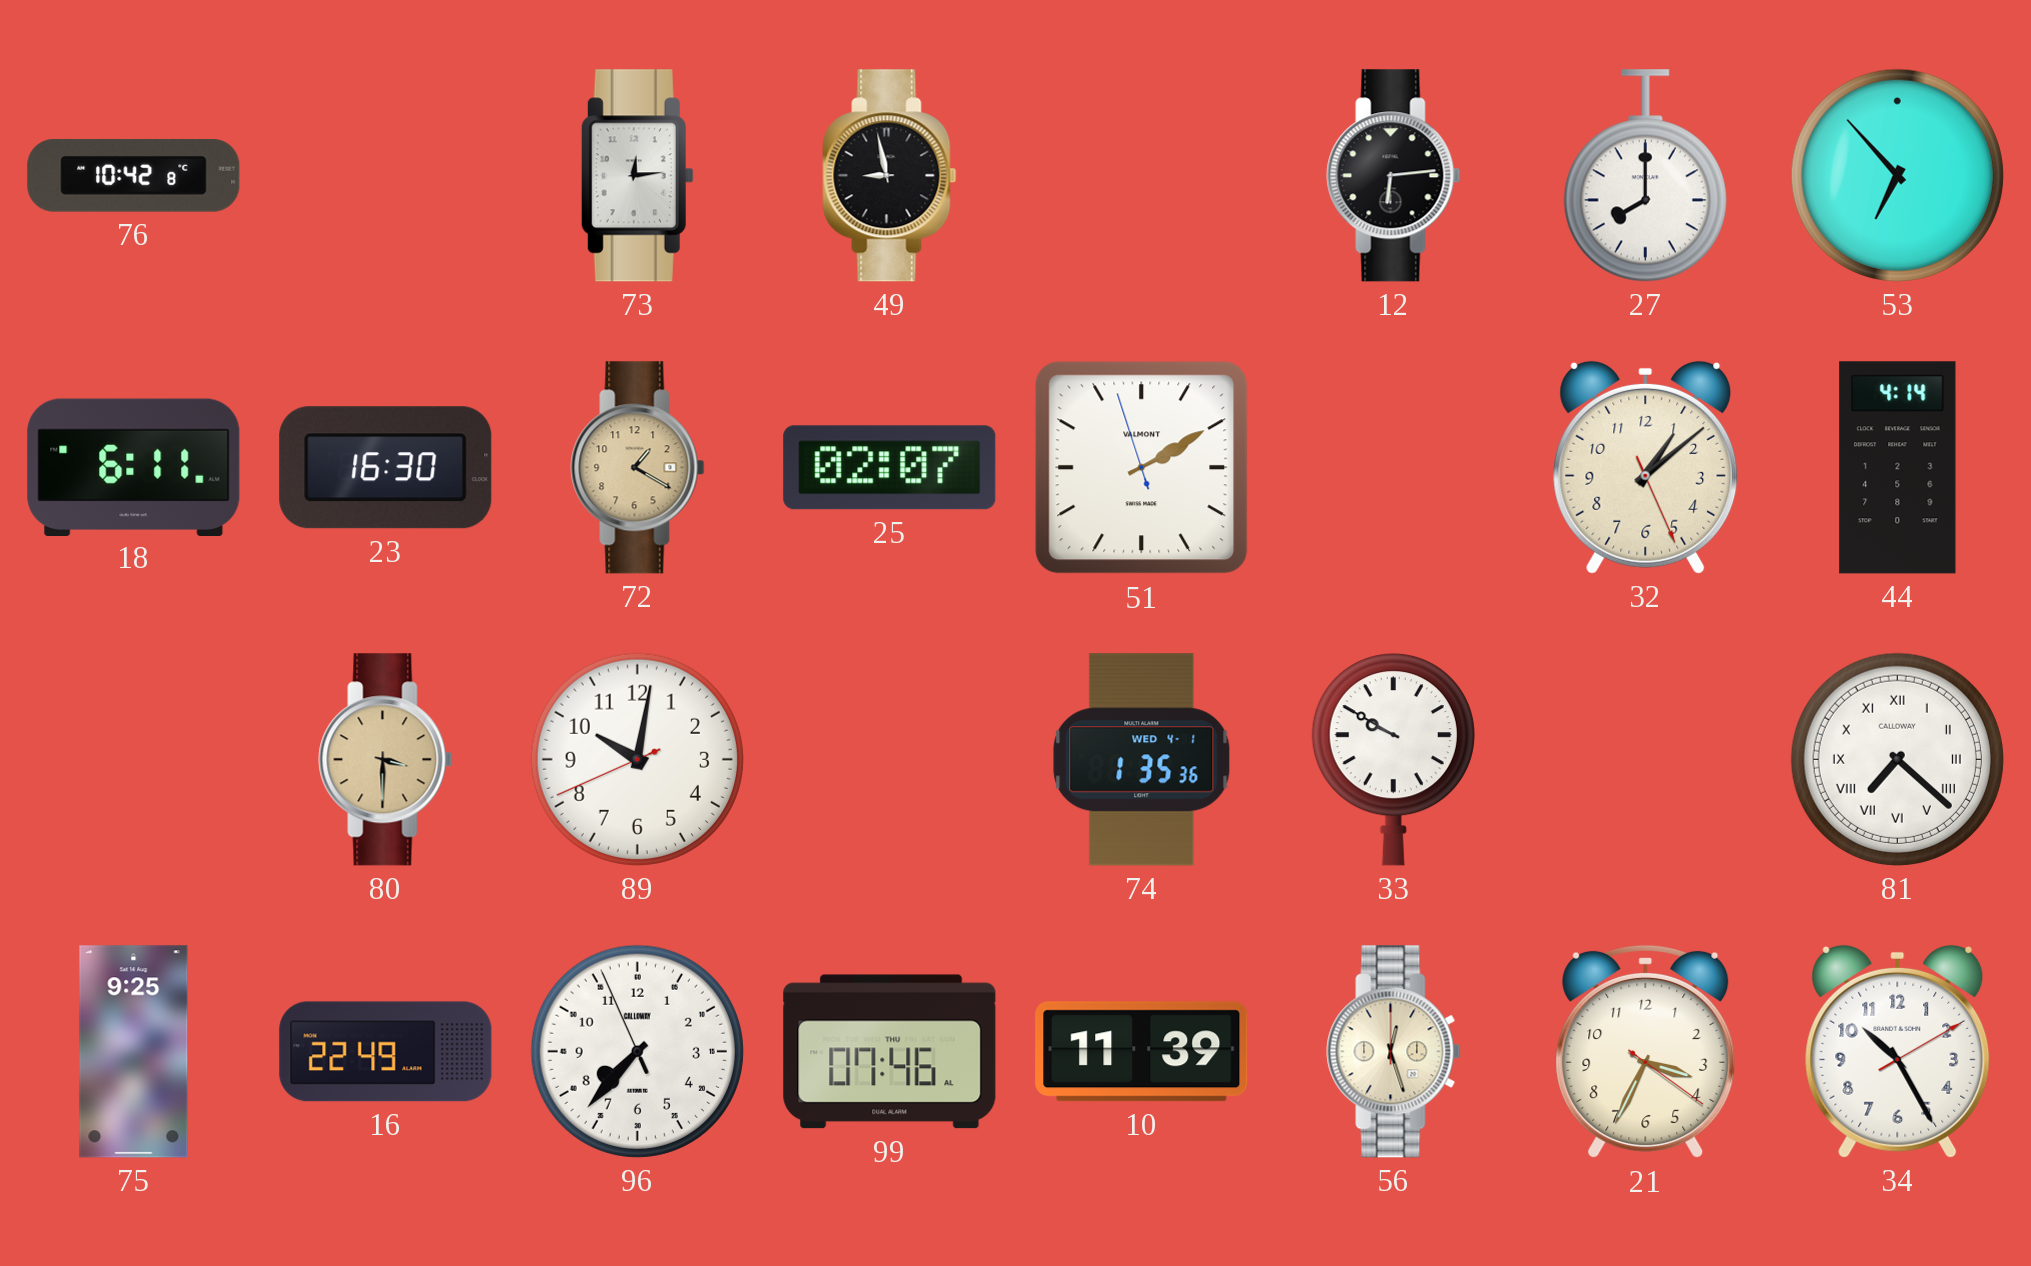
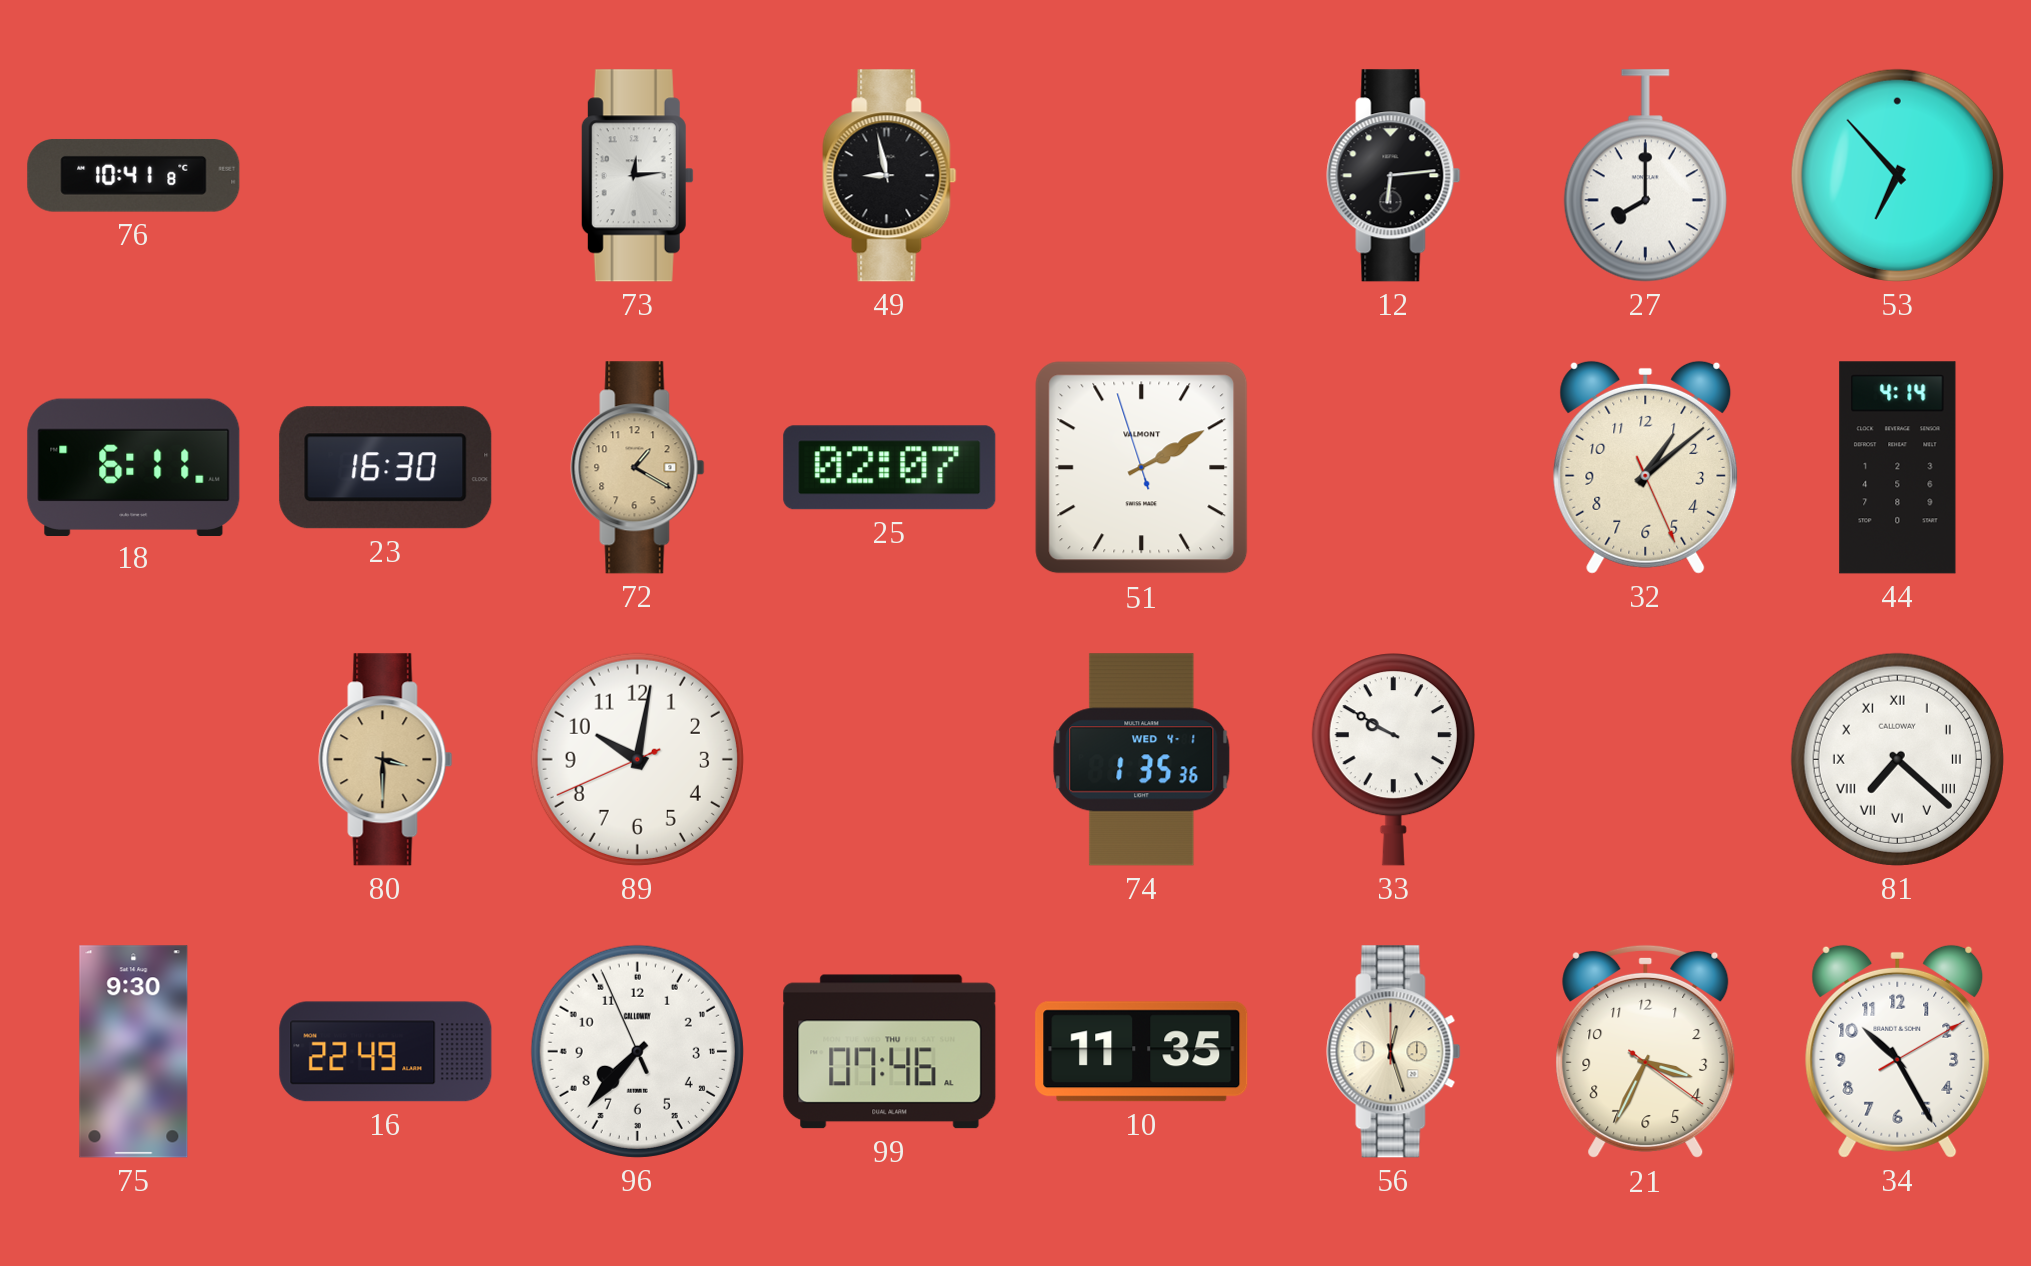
76: 10:42 -> 10:41 (134, 176)
75: 9:25 -> 9:30 (134, 1052)
10: 11:39 -> 11:35 (1142, 1052)
